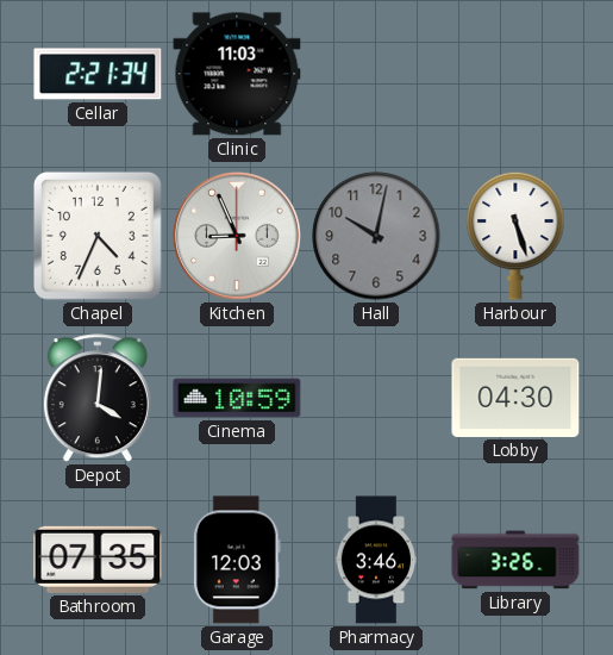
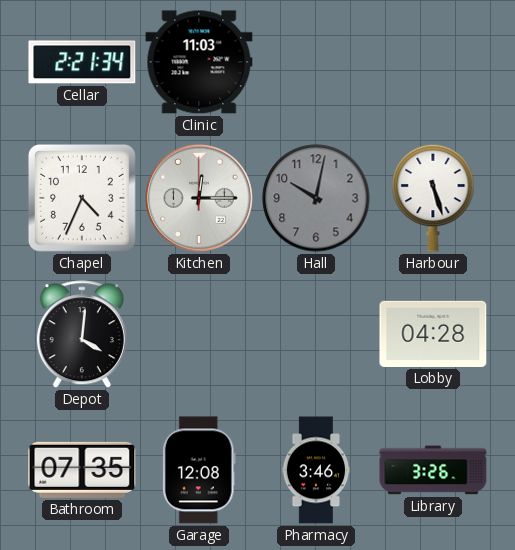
Kitchen: 8:56 -> 12:15 (199, 198)
Cinema: 10:59 -> none (237, 398)
Lobby: 04:30 -> 04:28 (433, 334)
Garage: 12:03 -> 12:08 (199, 470)
